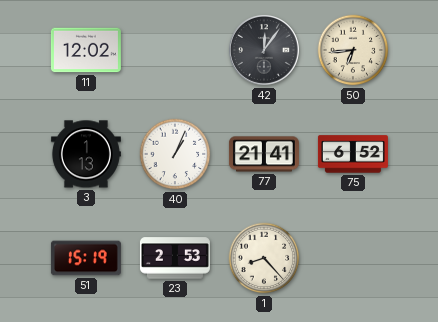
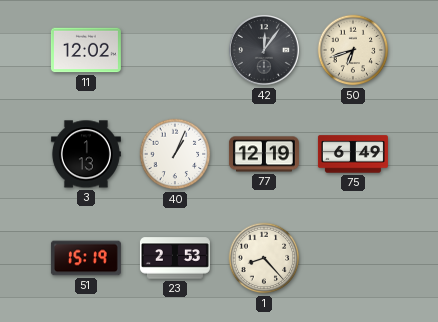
50: 6:44 -> 6:42 (353, 50)
77: 21:41 -> 12:19 (264, 154)
75: 6:52 -> 6:49 (353, 154)
